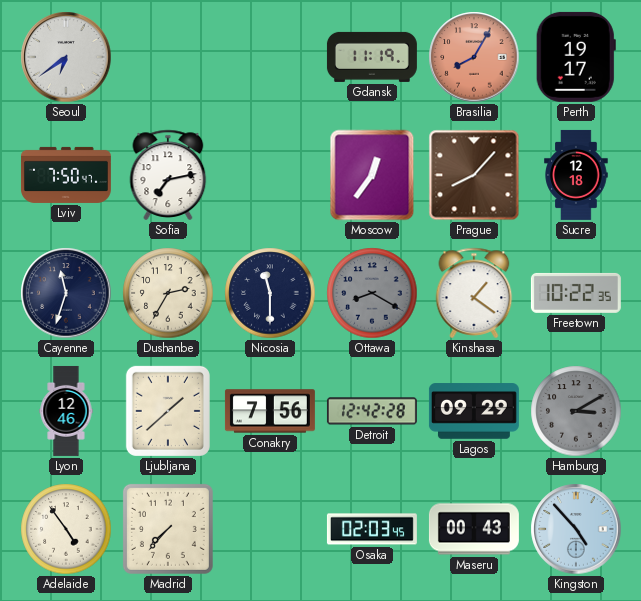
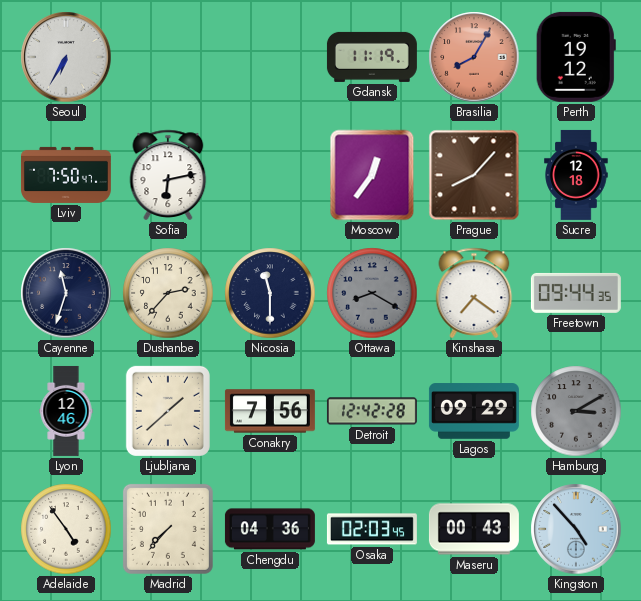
Seoul: 6:39 -> 6:35 (66, 57)
Perth: 19:17 -> 19:12 (576, 57)
Sofia: 7:13 -> 6:13 (168, 175)
Dushanbe: 2:35 -> 2:37 (168, 293)
Kinshasa: 1:21 -> 7:21 (474, 293)
Freetown: 10:22 -> 09:44 (576, 293)
Chengdu: none -> 04:36 (270, 529)
